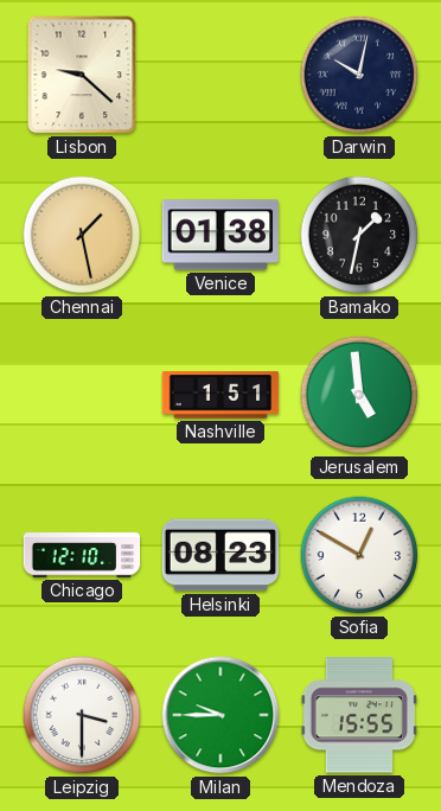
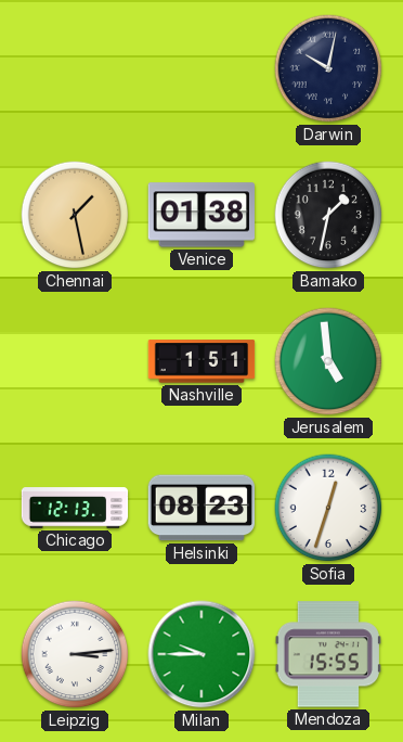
Lisbon: 9:22 -> none (82, 75)
Chicago: 12:10 -> 12:13 (75, 508)
Sofia: 12:50 -> 12:33 (328, 508)
Leipzig: 3:30 -> 3:14 (75, 654)
